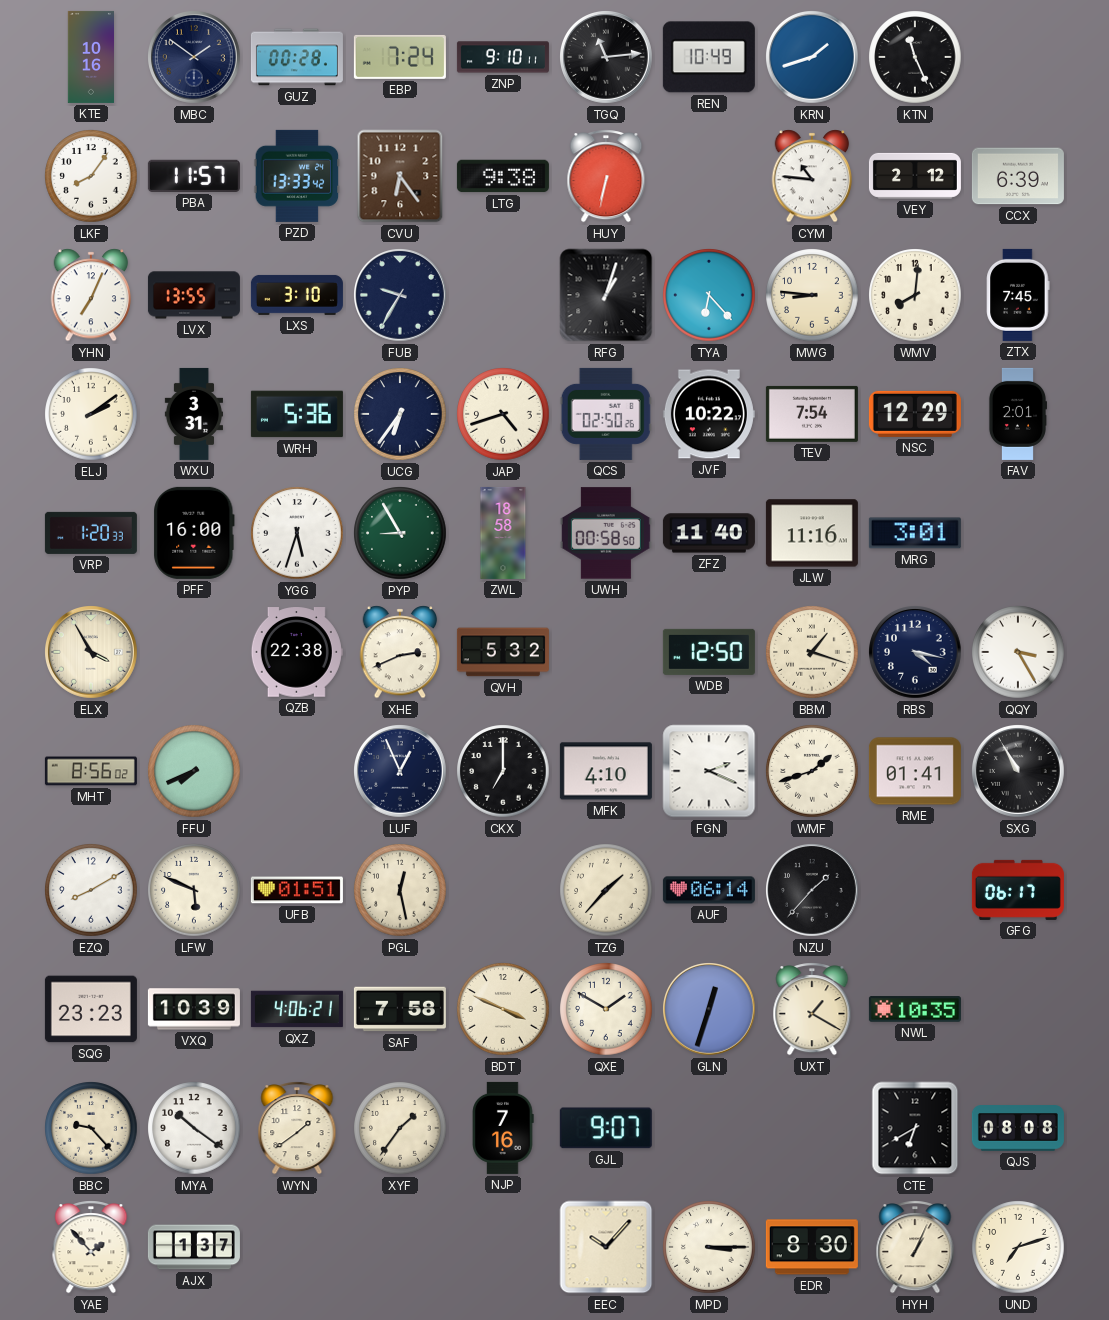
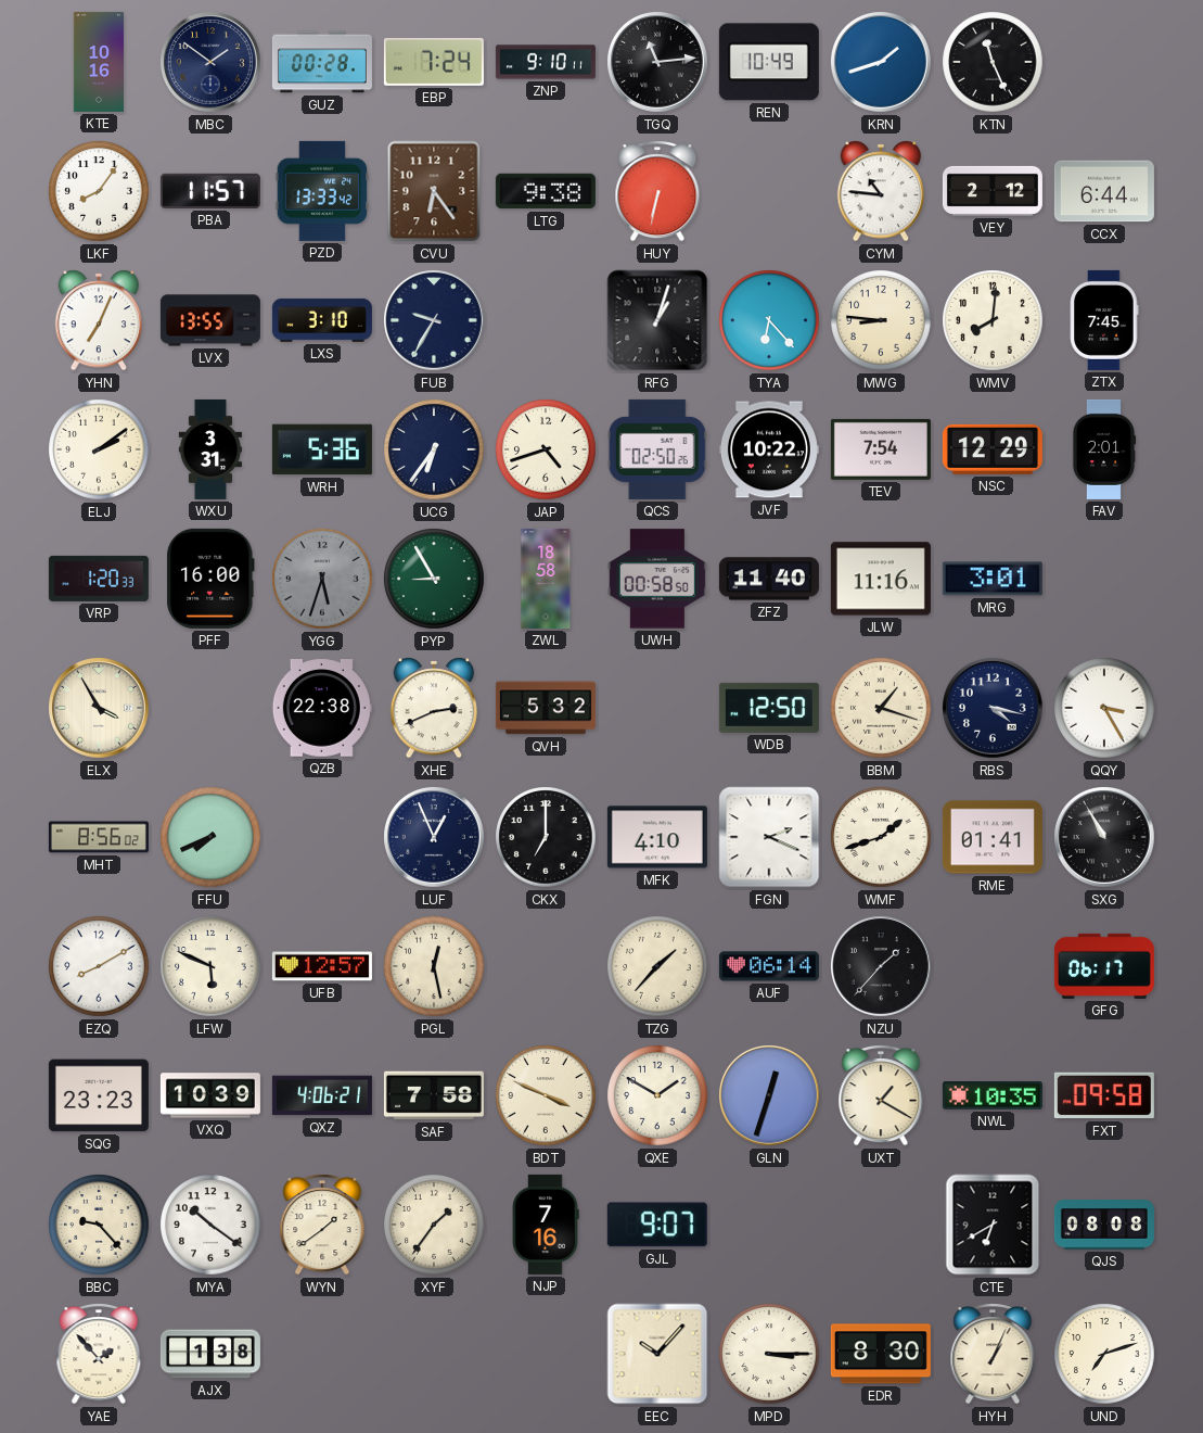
CCX: 6:39 -> 6:44 (1104, 191)
YGG dial: white -> grey (322, 579)
UFB: 01:51 -> 12:57 (322, 966)
FXT: none -> 09:58 (1104, 1095)
AJX: 1:37 -> 1:38 (210, 1354)
